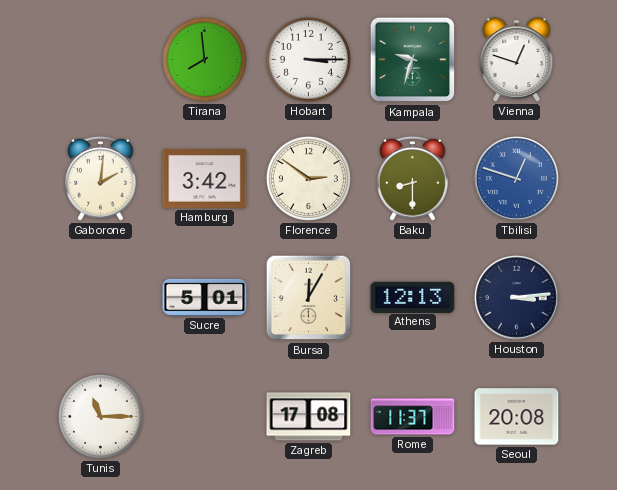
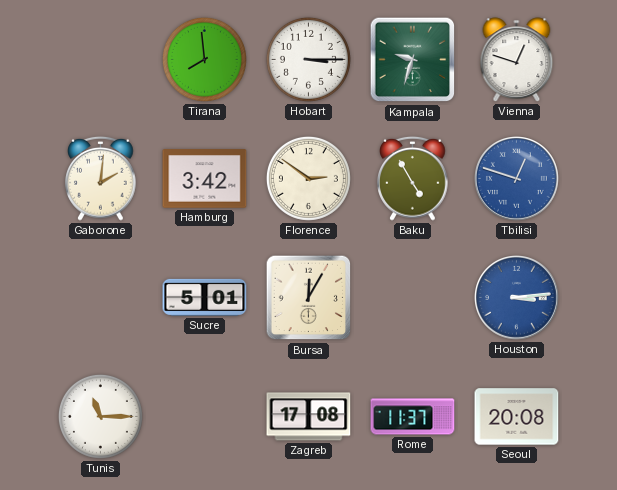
Baku: 8:30 -> 4:55 (413, 178)
Athens: 12:13 -> none (413, 297)
Houston dial: navy -> blue (517, 298)
